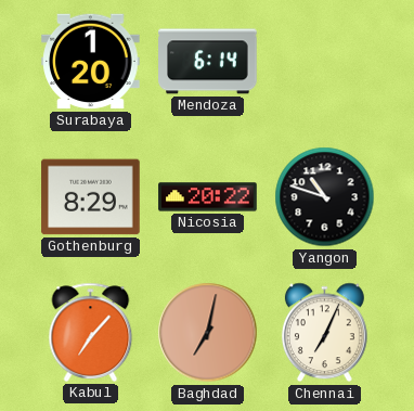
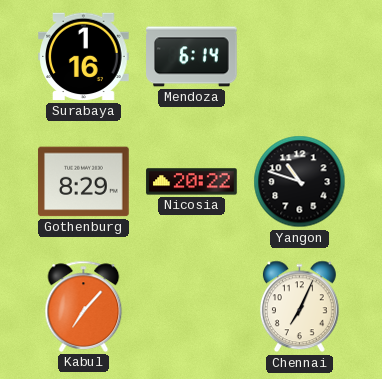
Surabaya: 1:20 -> 1:16 (84, 57)
Baghdad: 7:02 -> none (208, 333)
